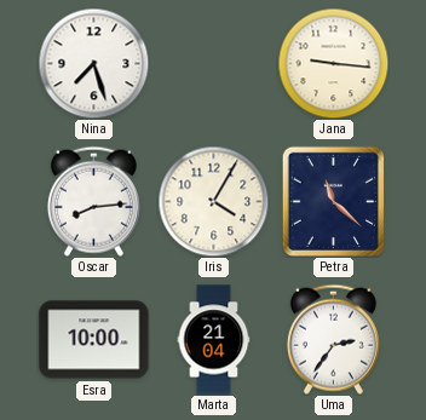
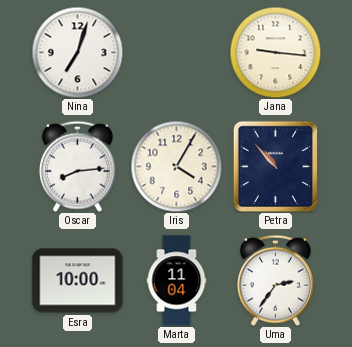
Nina: 7:27 -> 7:03 (77, 52)
Petra: 11:22 -> 10:53 (275, 166)
Marta: 21:04 -> 11:04 (177, 281)
